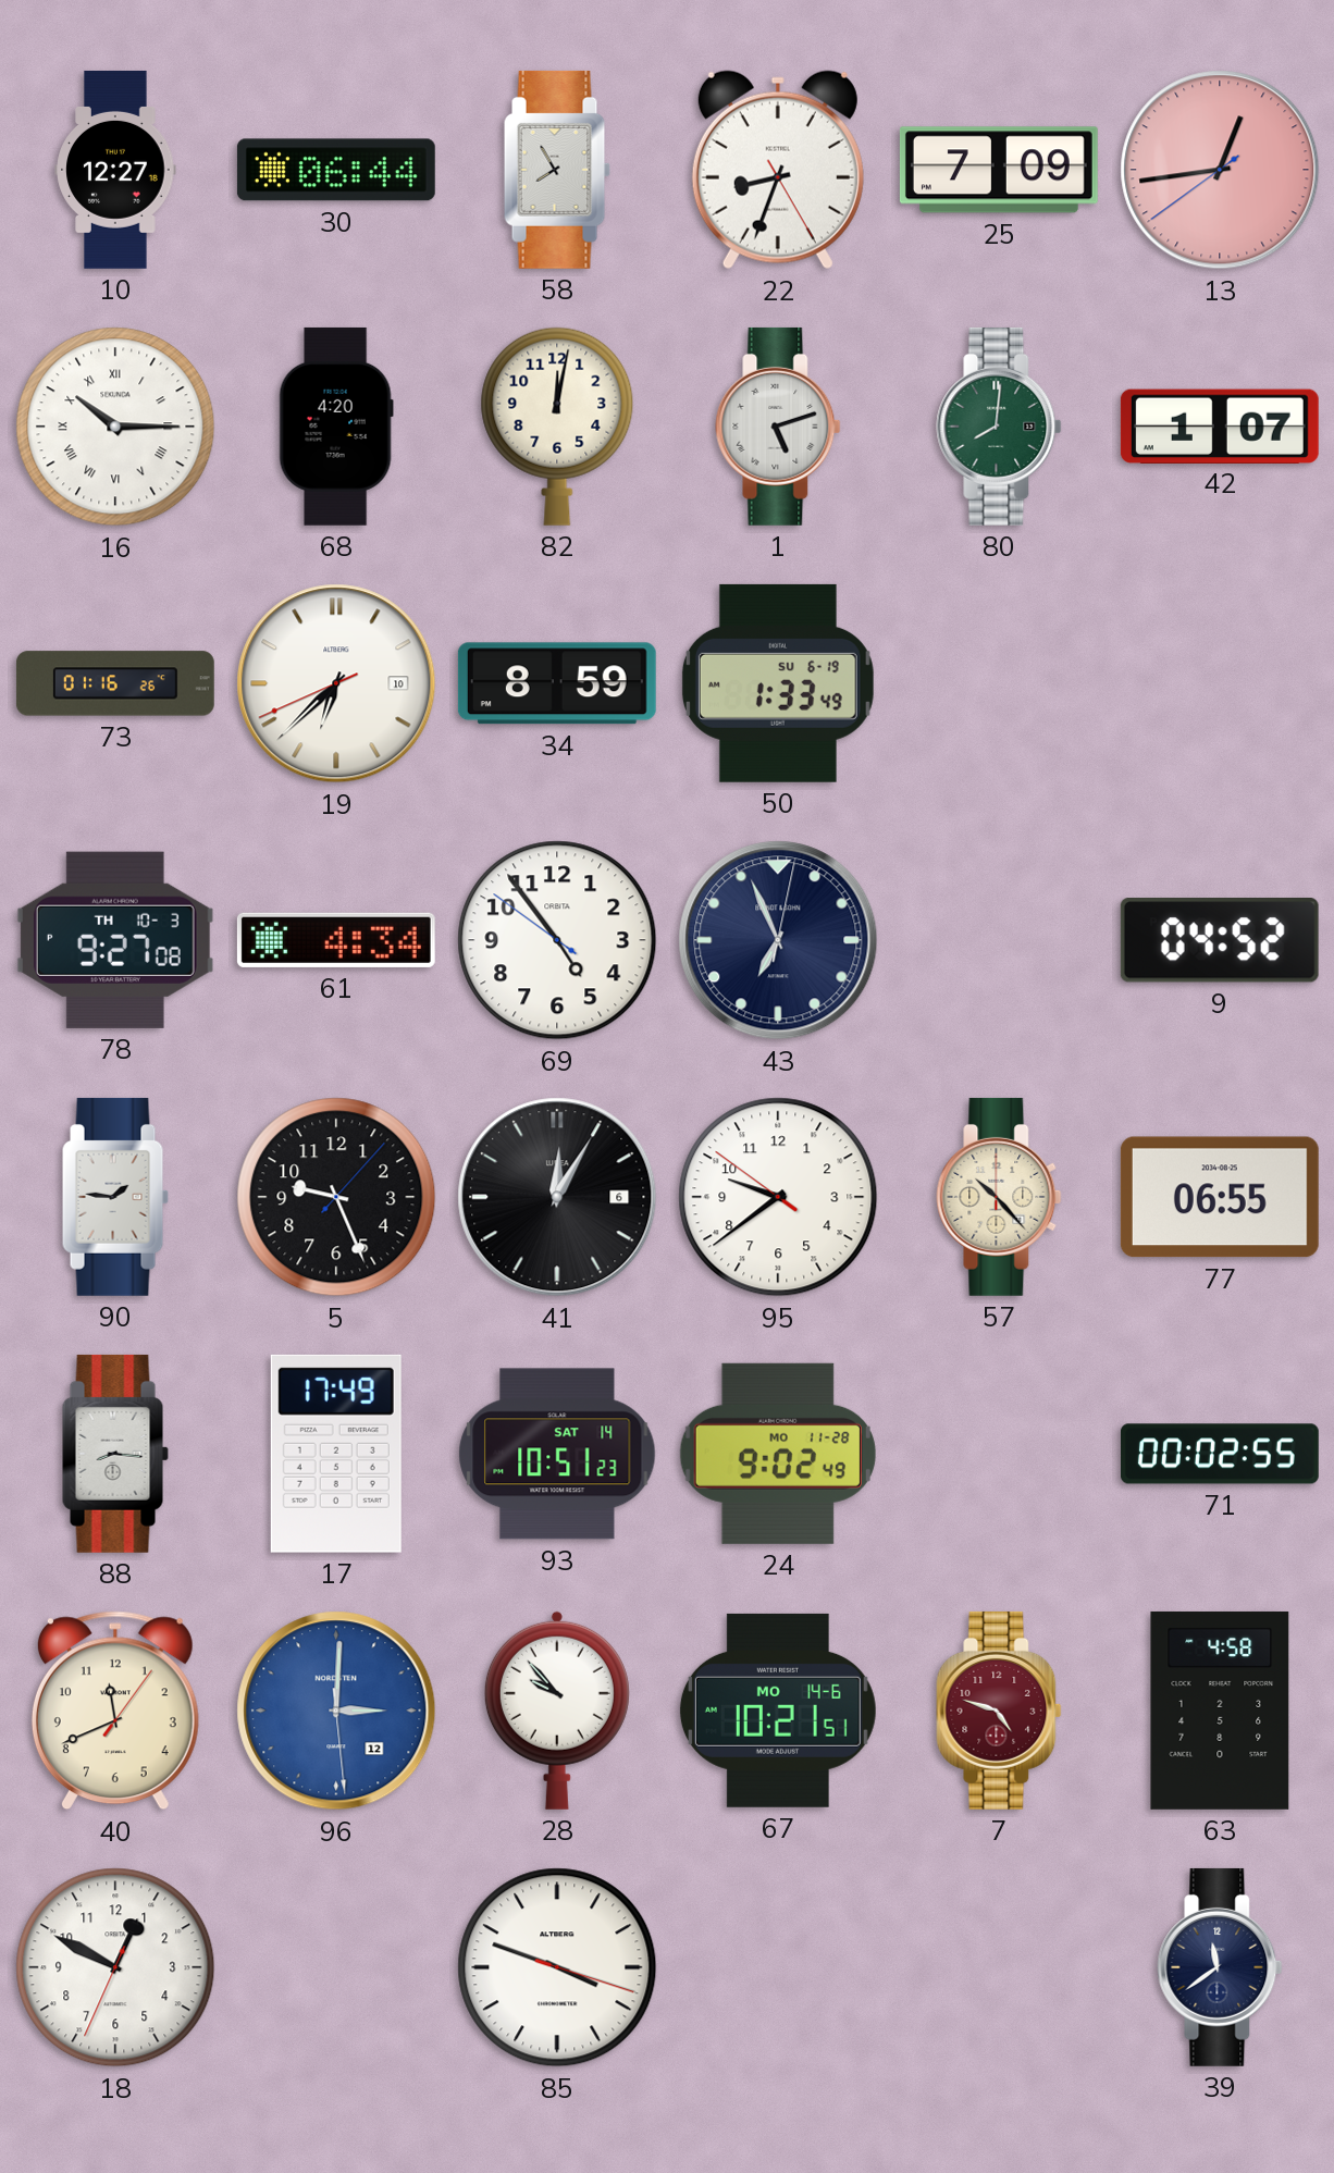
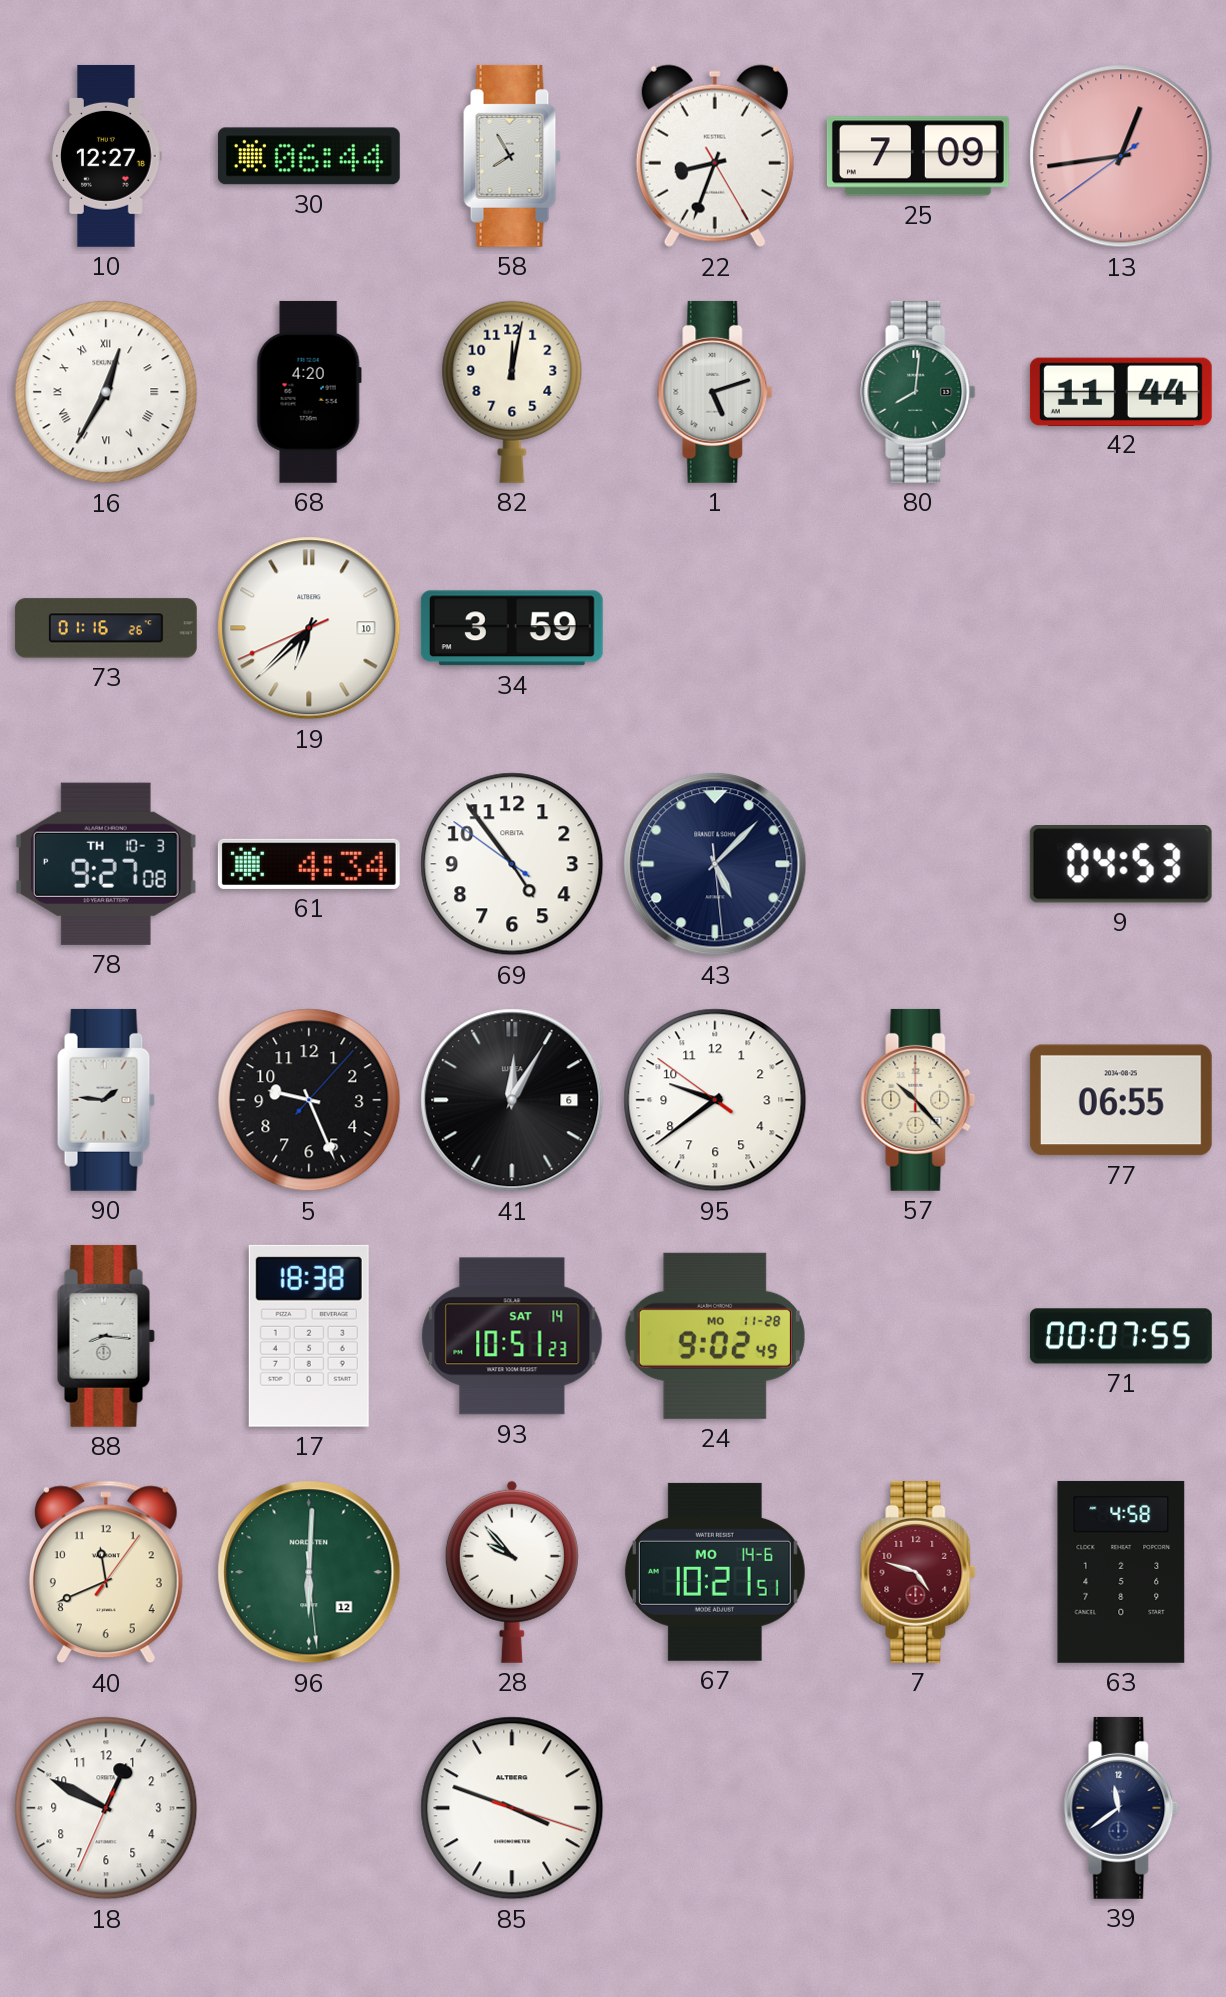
16: 10:15 -> 12:35 (106, 392)
42: 1:07 -> 11:44 (1121, 391)
34: 8:59 -> 3:59 (512, 628)
50: 1:33 -> none (778, 683)
43: 6:56 -> 5:07 (715, 864)
9: 04:52 -> 04:53 (1121, 865)
17: 17:49 -> 18:38 (309, 1336)
71: 00:02 -> 00:07 (1121, 1336)
96: 3:00 -> 6:00 (309, 1572)
96 dial: blue -> green (309, 1572)
